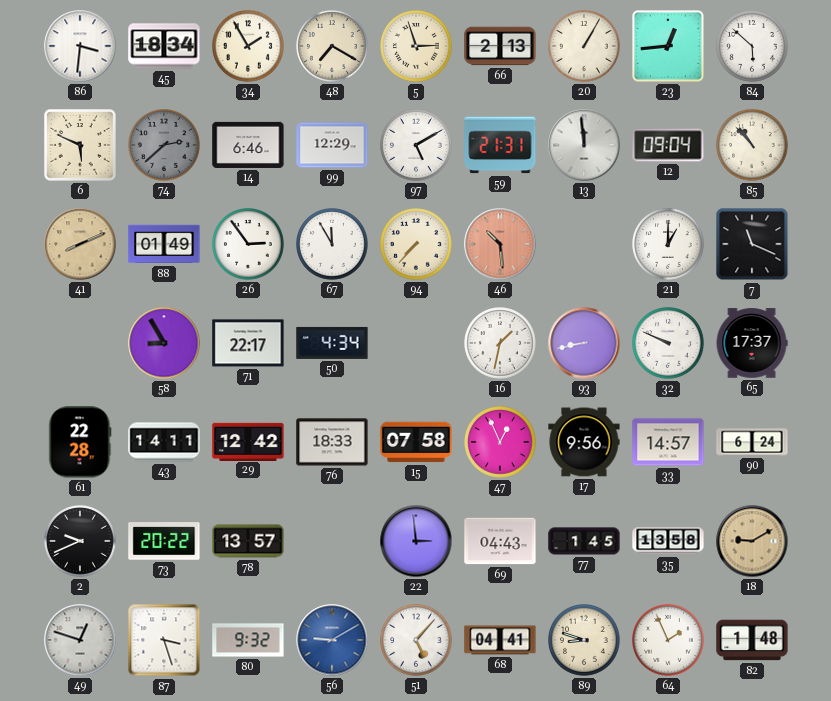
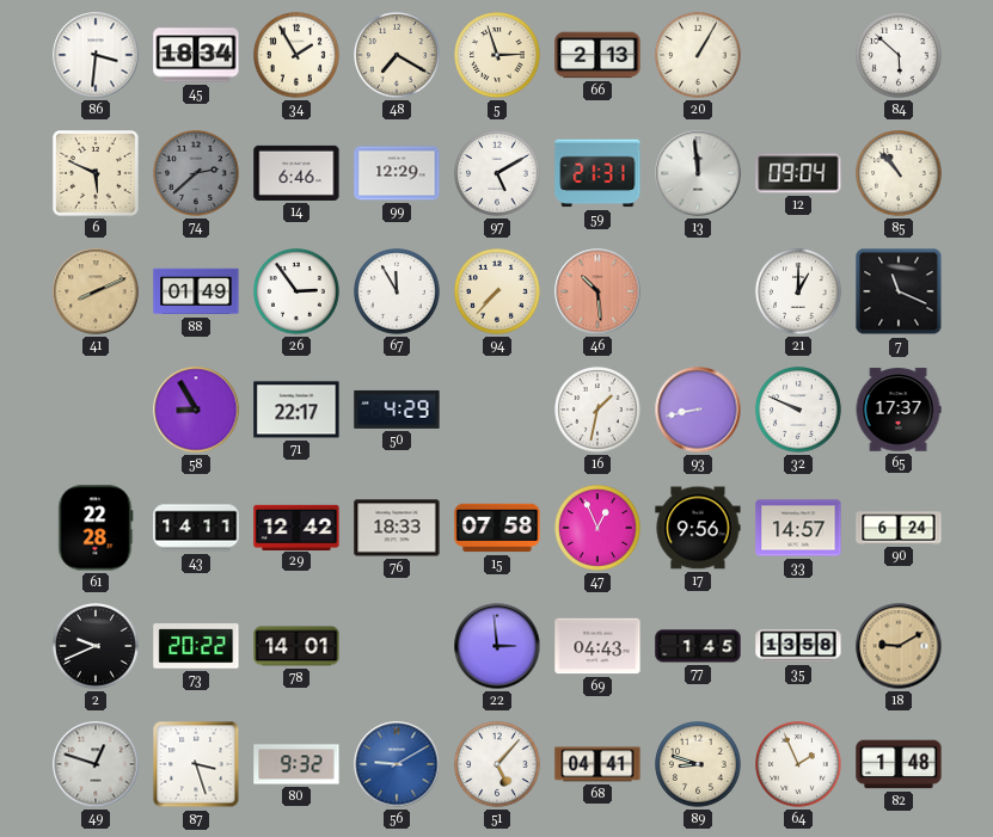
23: 12:44 -> none (668, 46)
50: 4:34 -> 4:29 (397, 410)
78: 13:57 -> 14:01 (296, 646)
